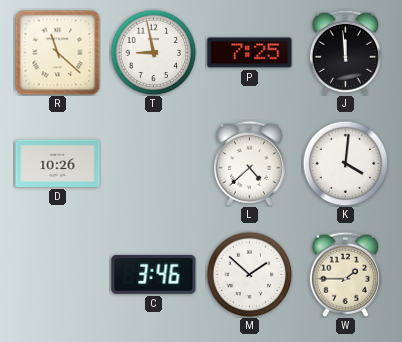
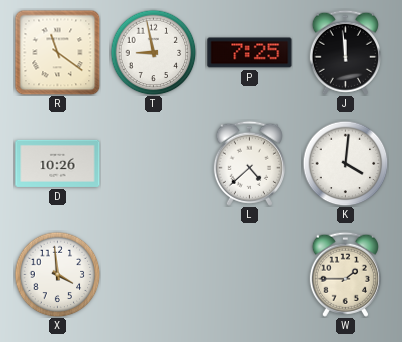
R: 11:22 -> 11:21 (57, 52)
X: none -> 3:59 (57, 274)
C: 3:46 -> none (154, 274)
M: 1:52 -> none (249, 274)
